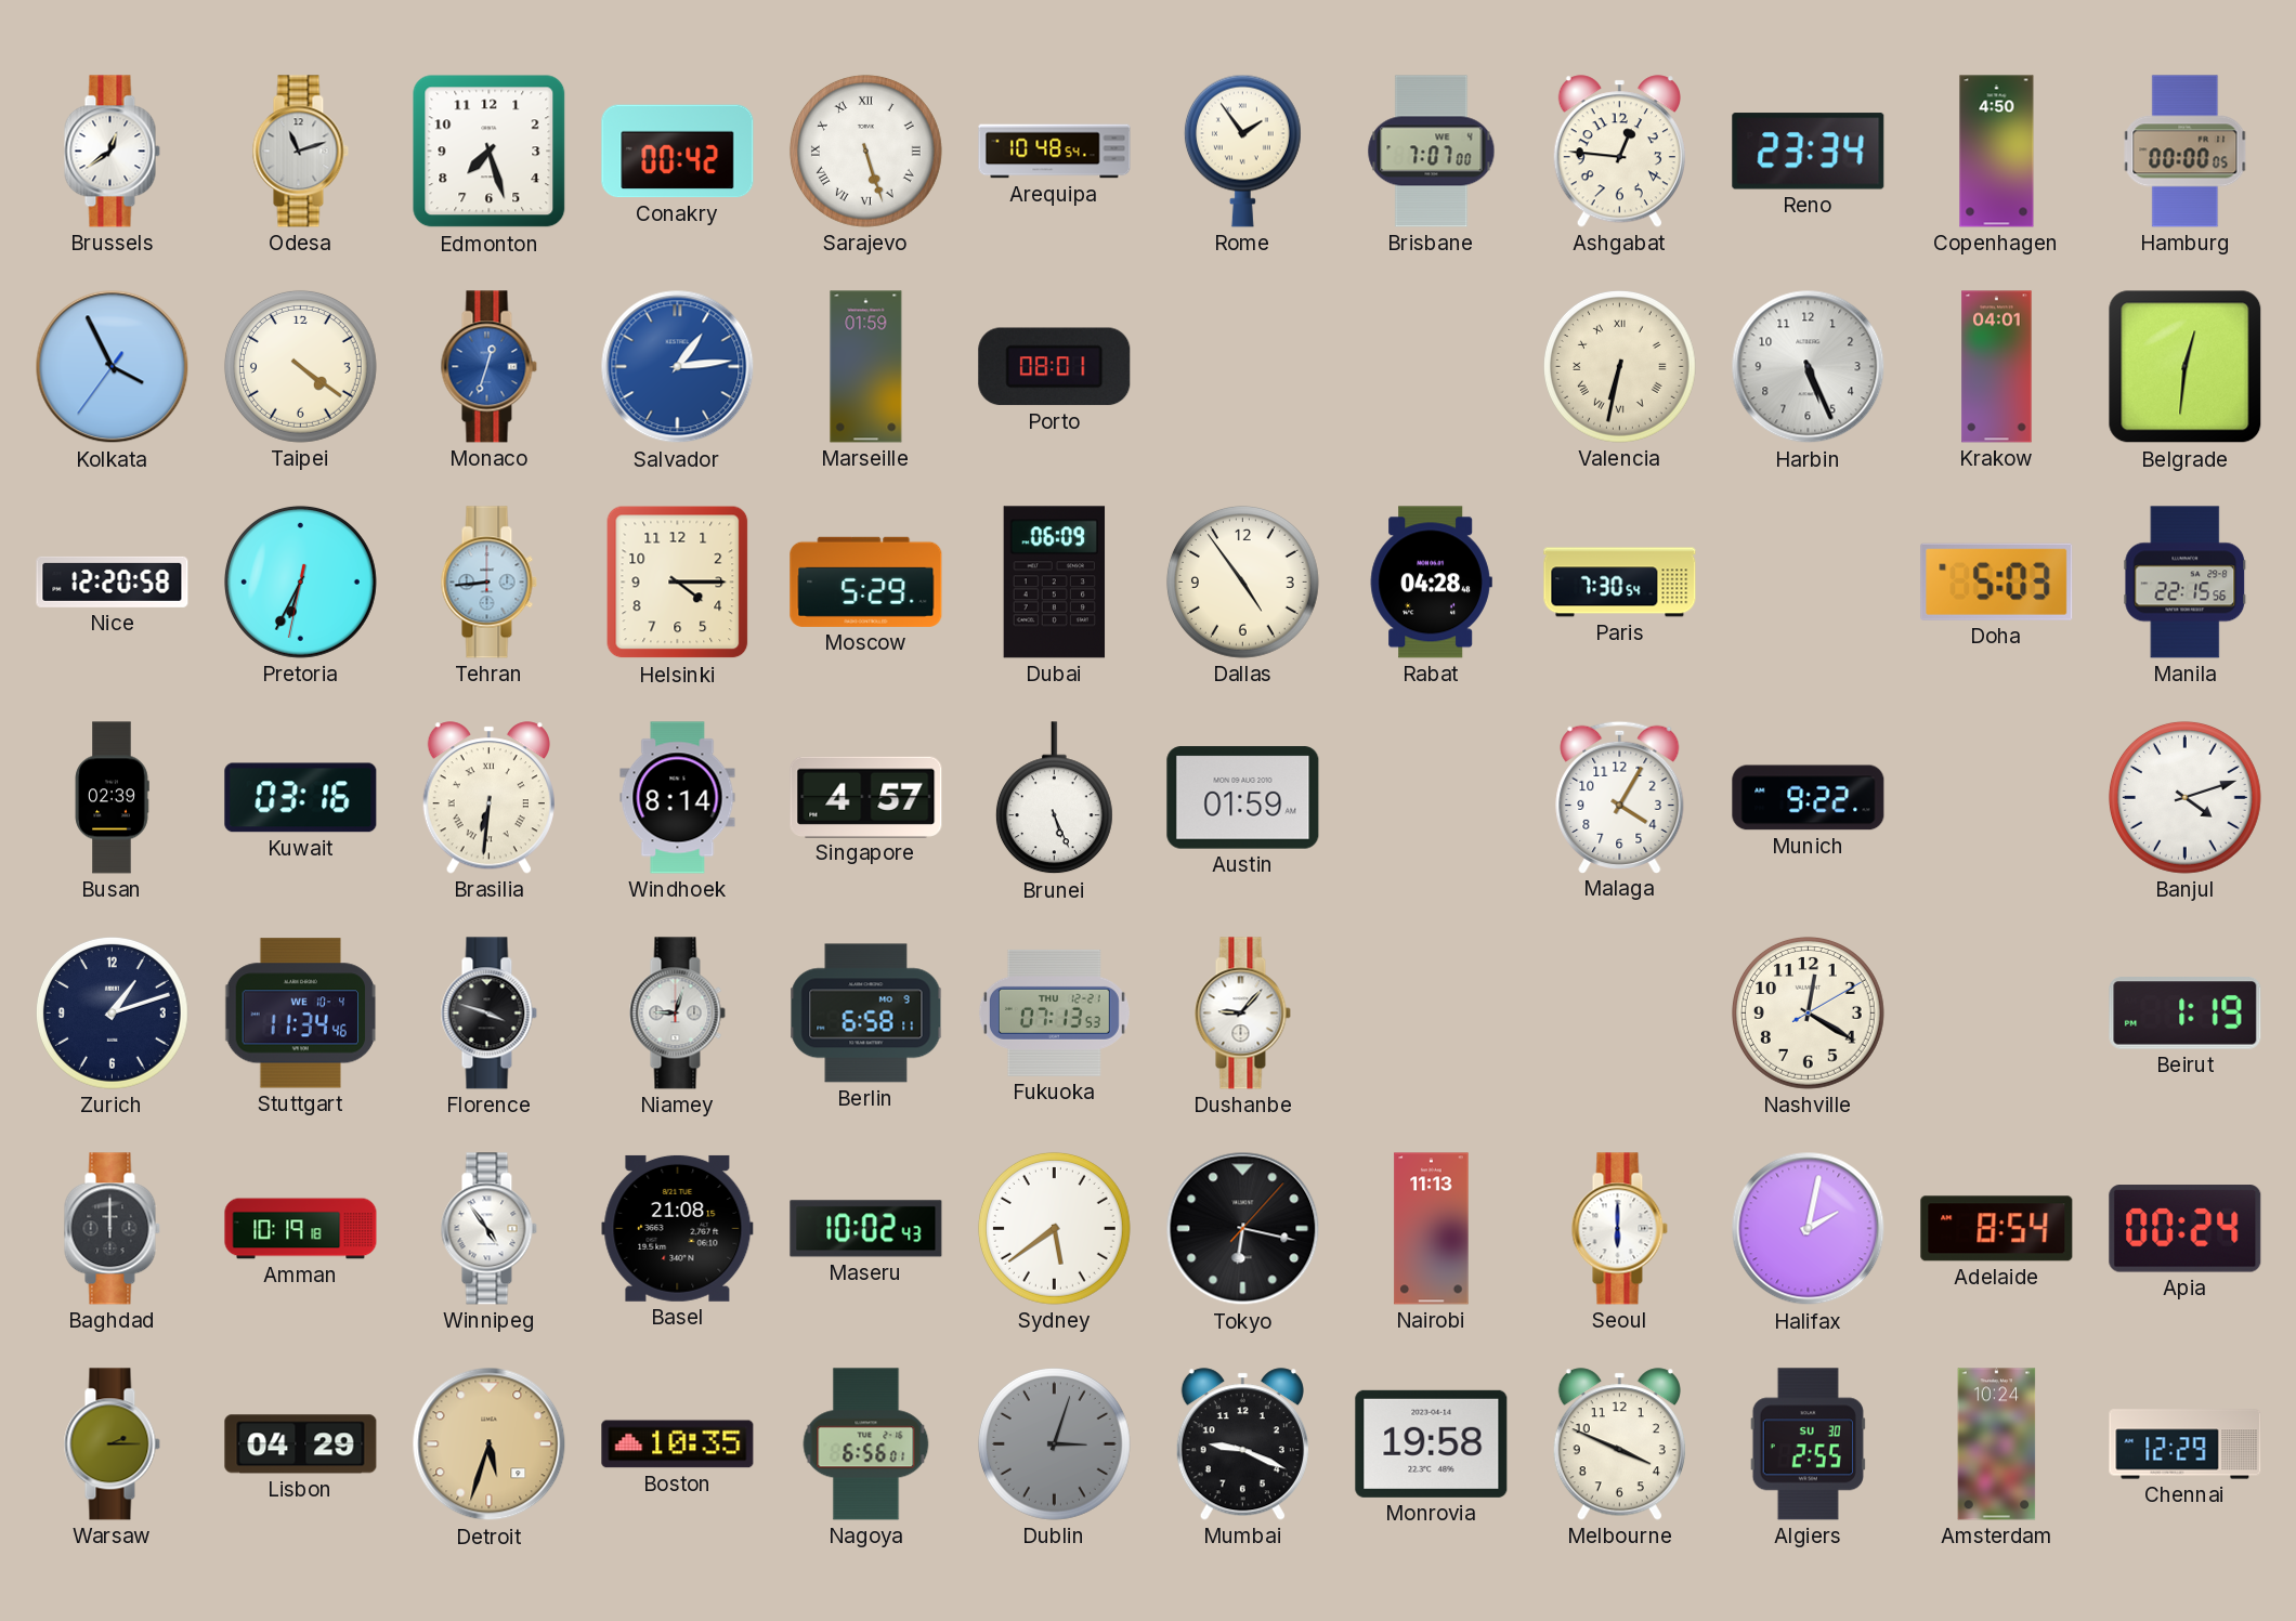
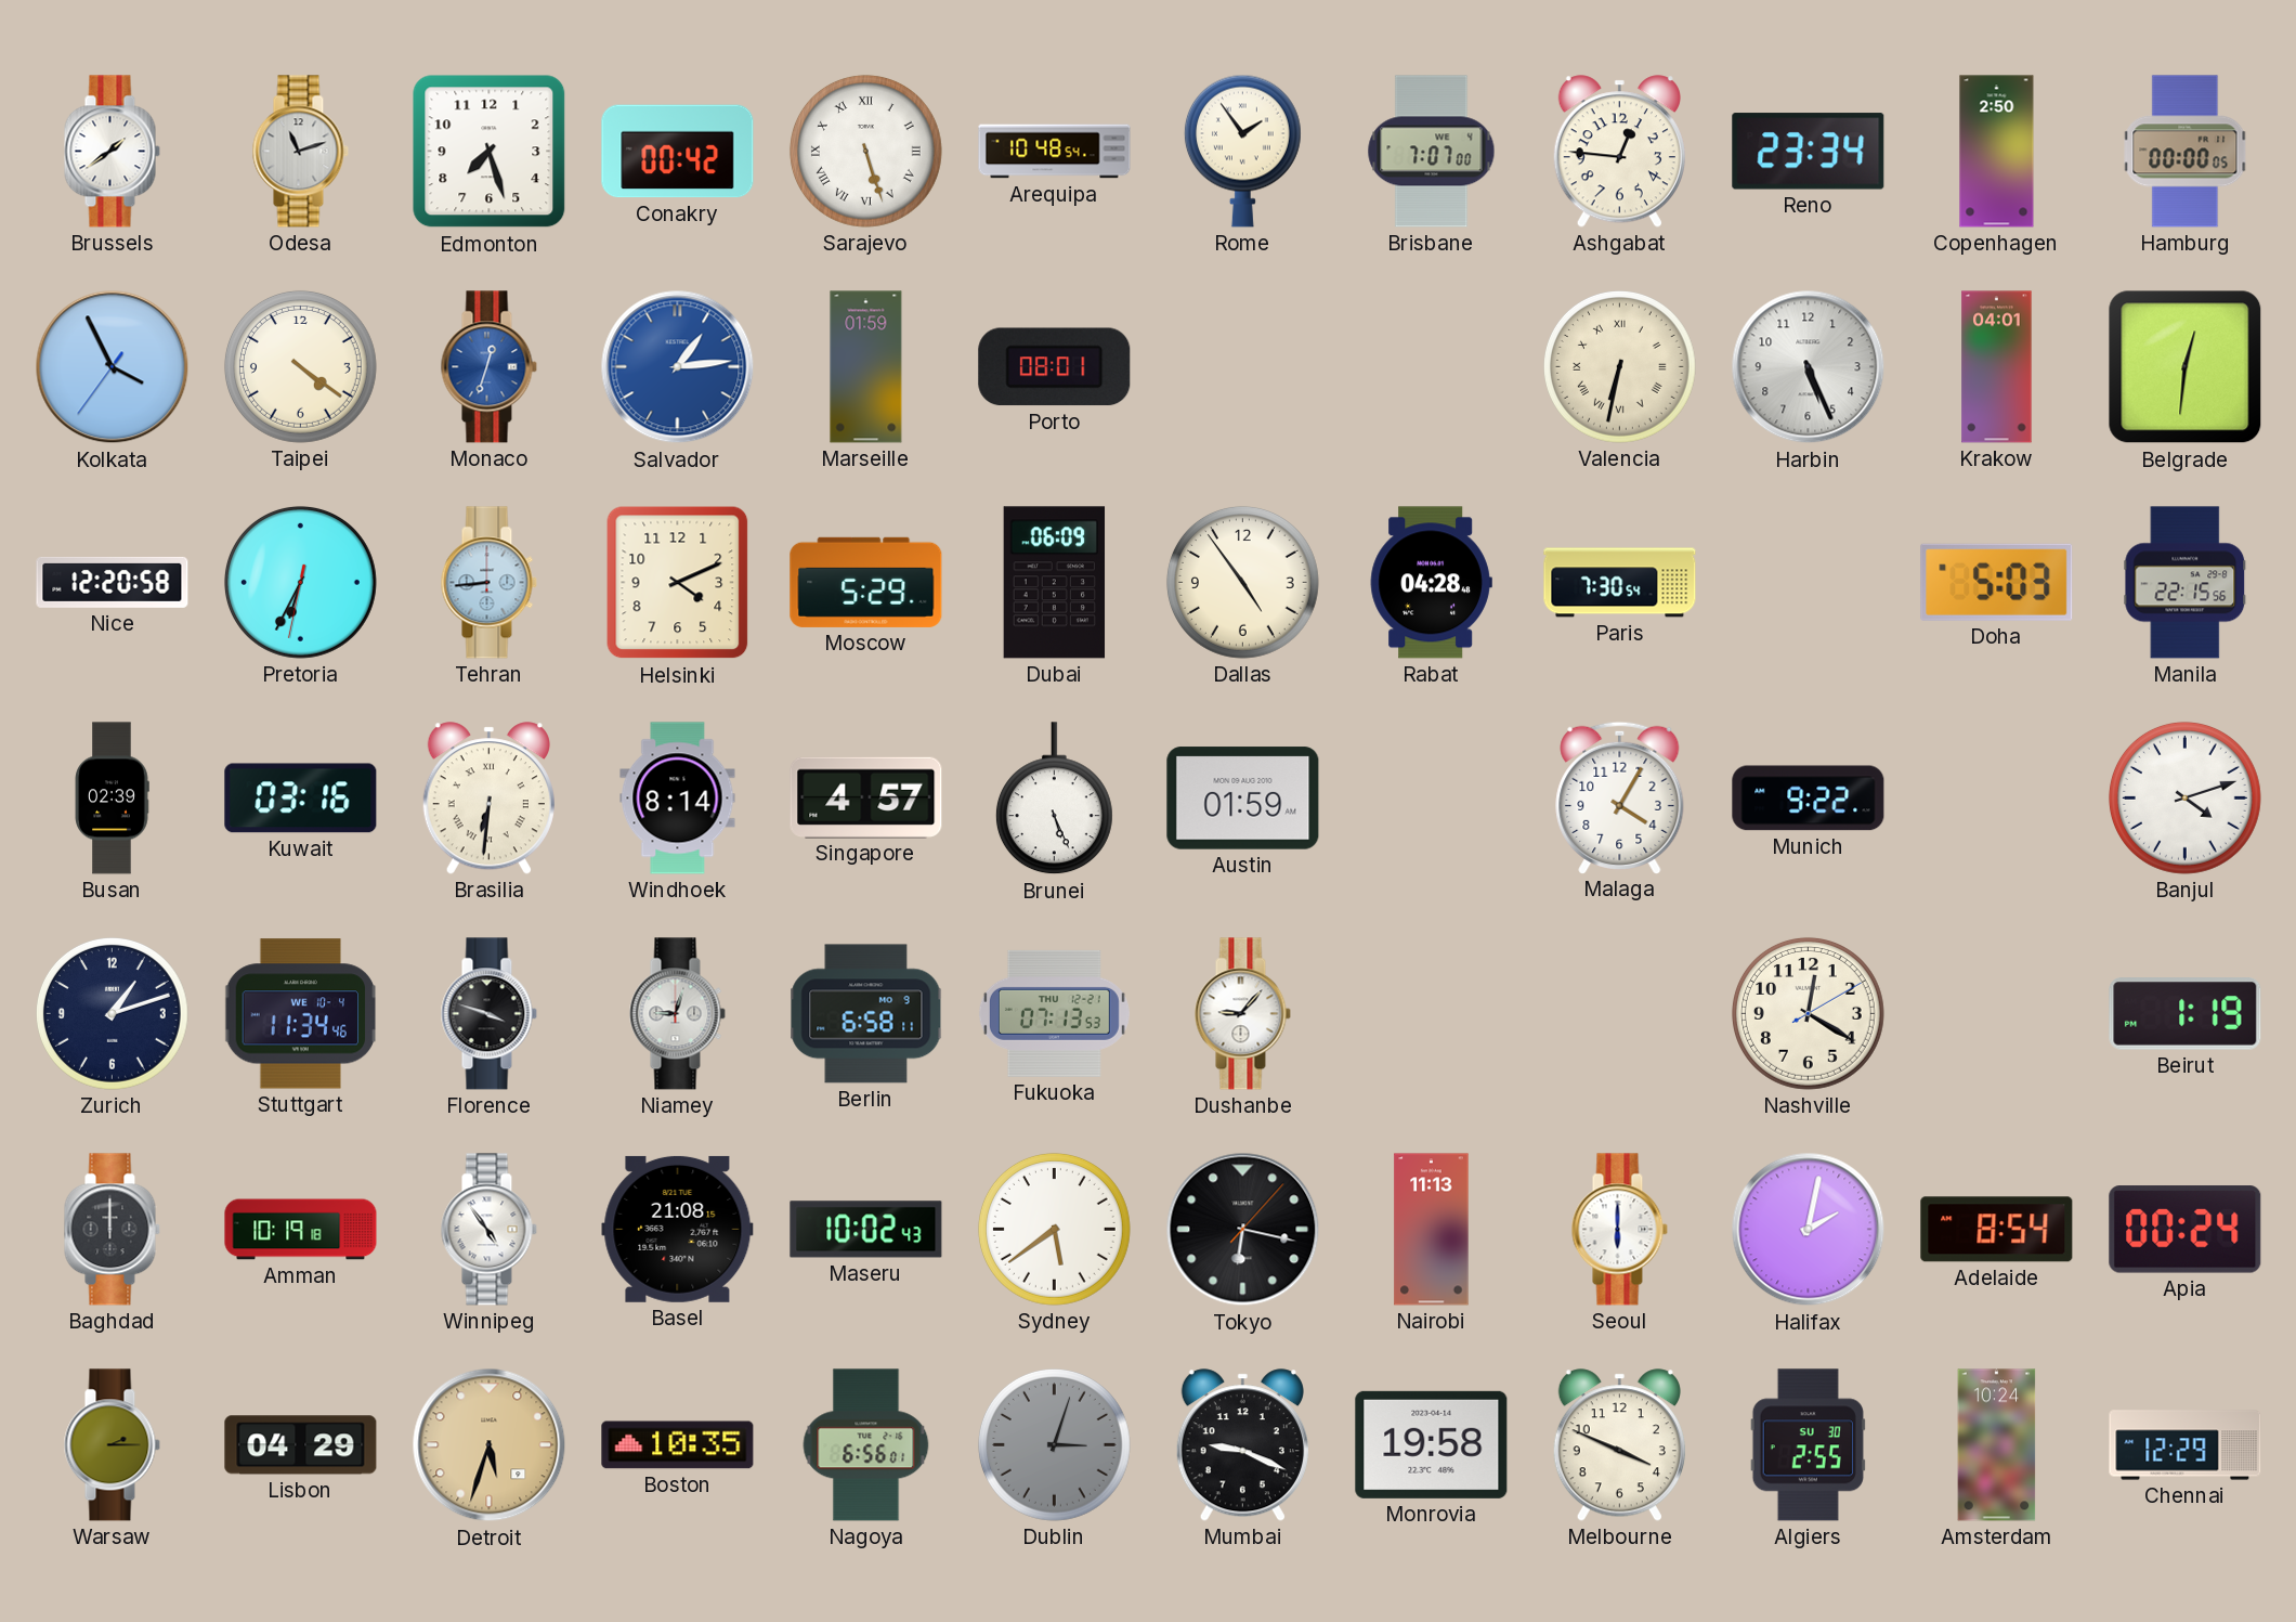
Brussels: 12:39 -> 1:39 (112, 152)
Copenhagen: 4:50 -> 2:50 (1997, 152)
Helsinki: 4:15 -> 4:11 (678, 583)
